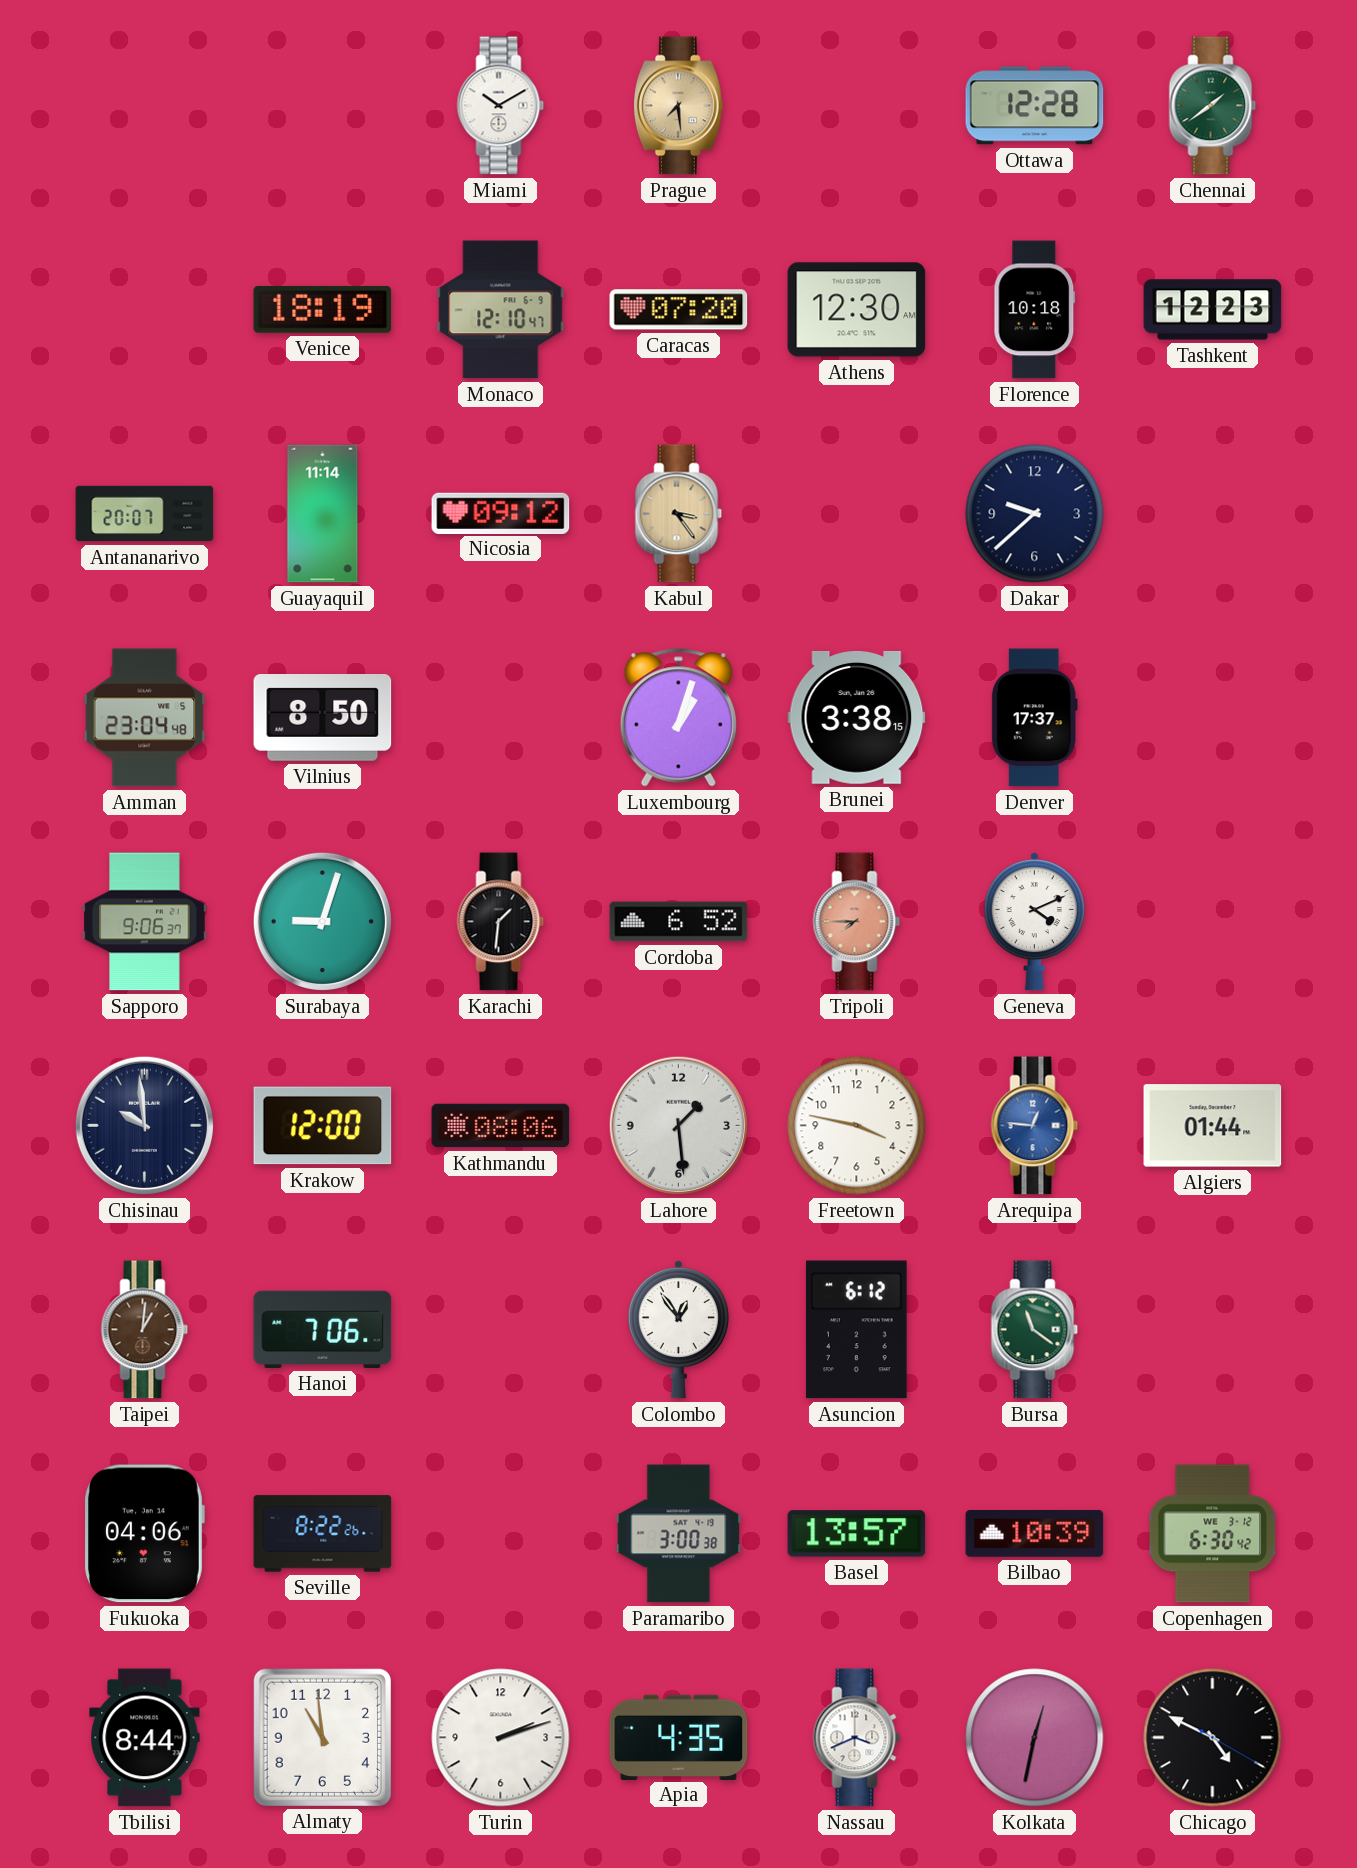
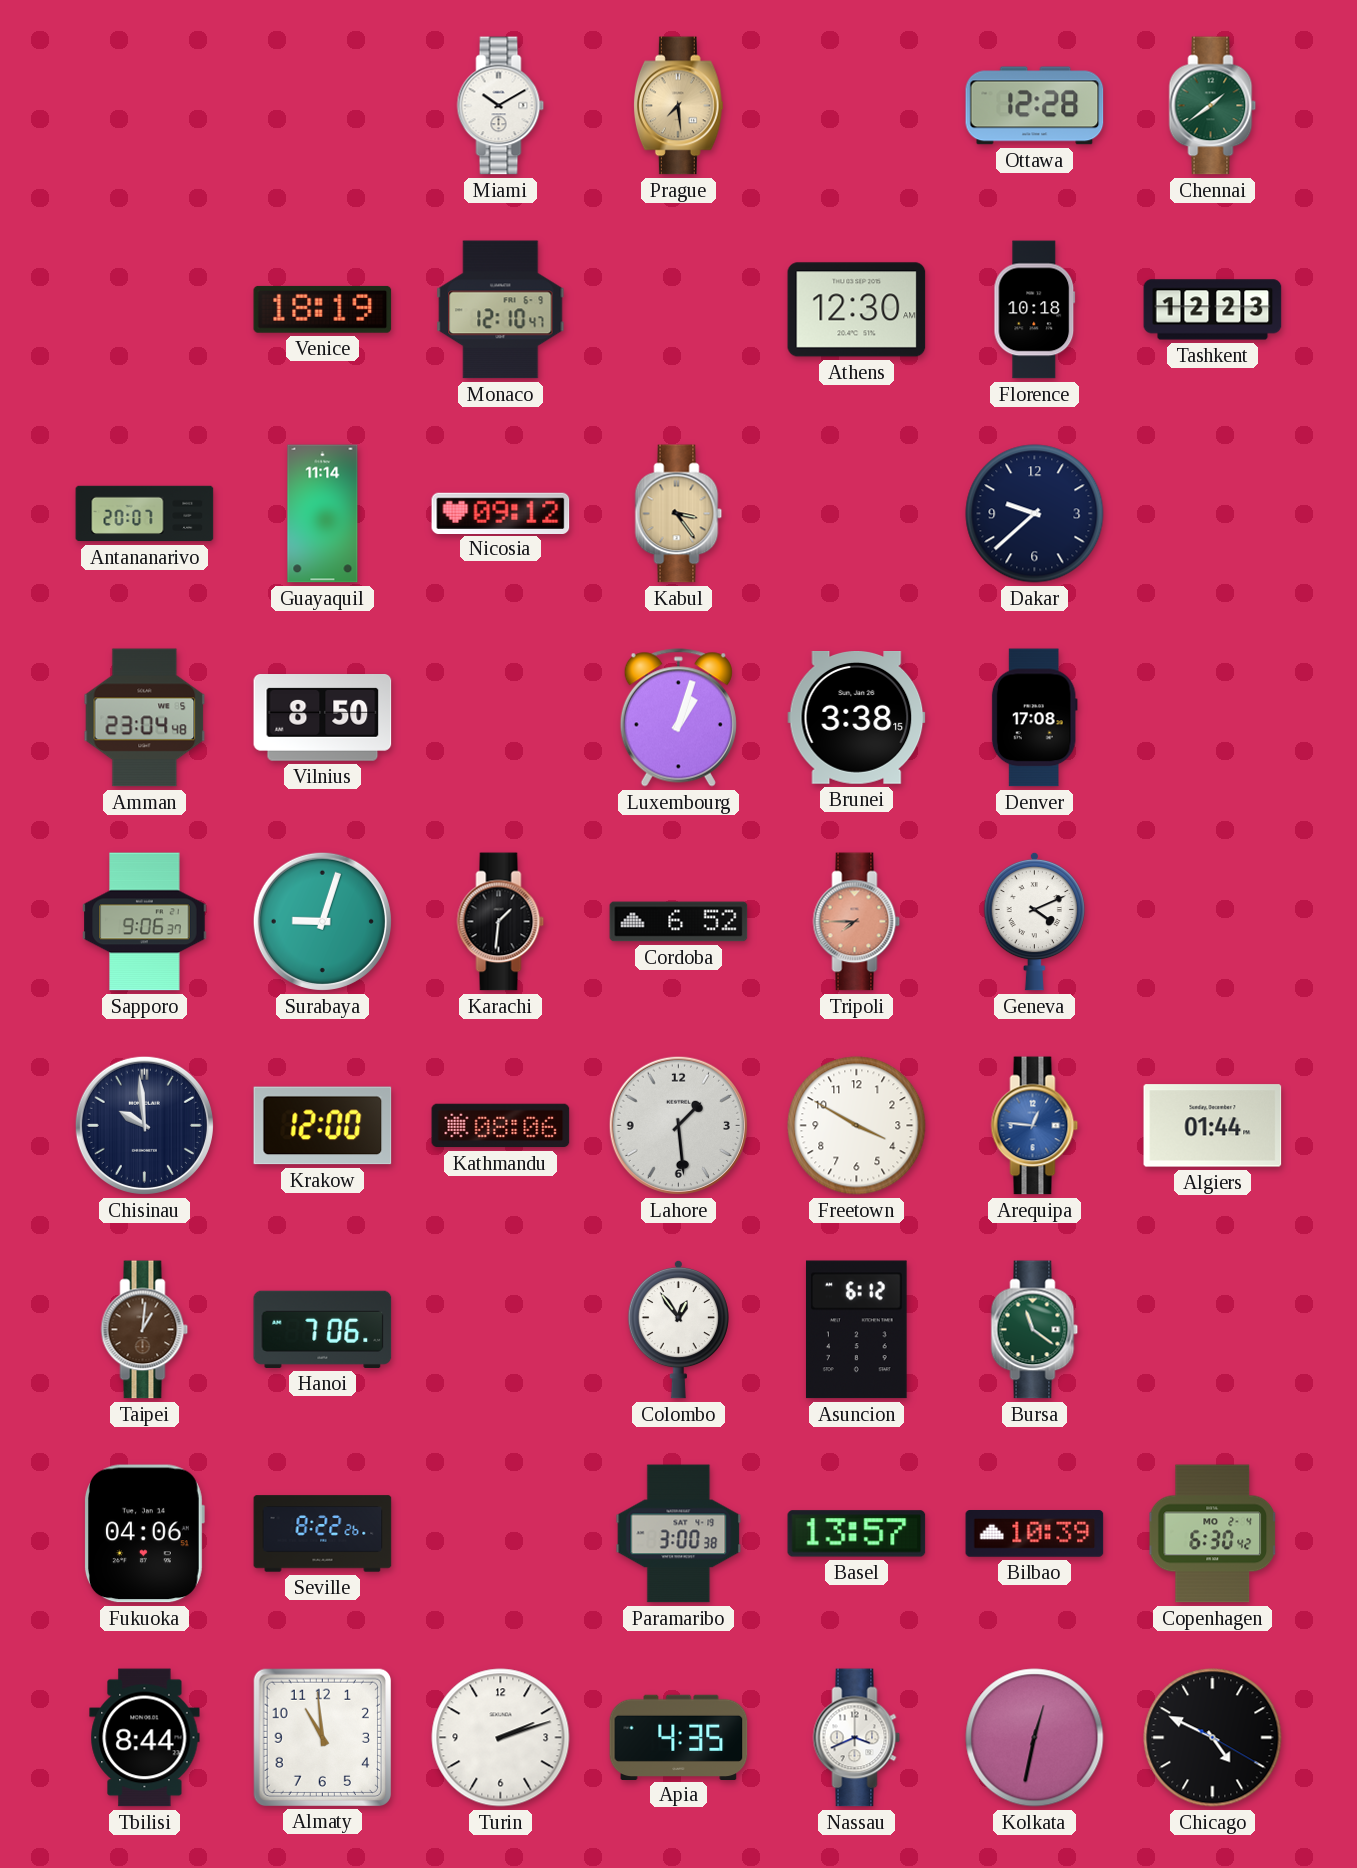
Caracas: 07:20 -> none (679, 310)
Denver: 17:37 -> 17:08 (1034, 718)
Freetown: 3:47 -> 3:50 (857, 1126)
Copenhagen date: WE 3-12 -> MO 2-4 (1213, 1534)
